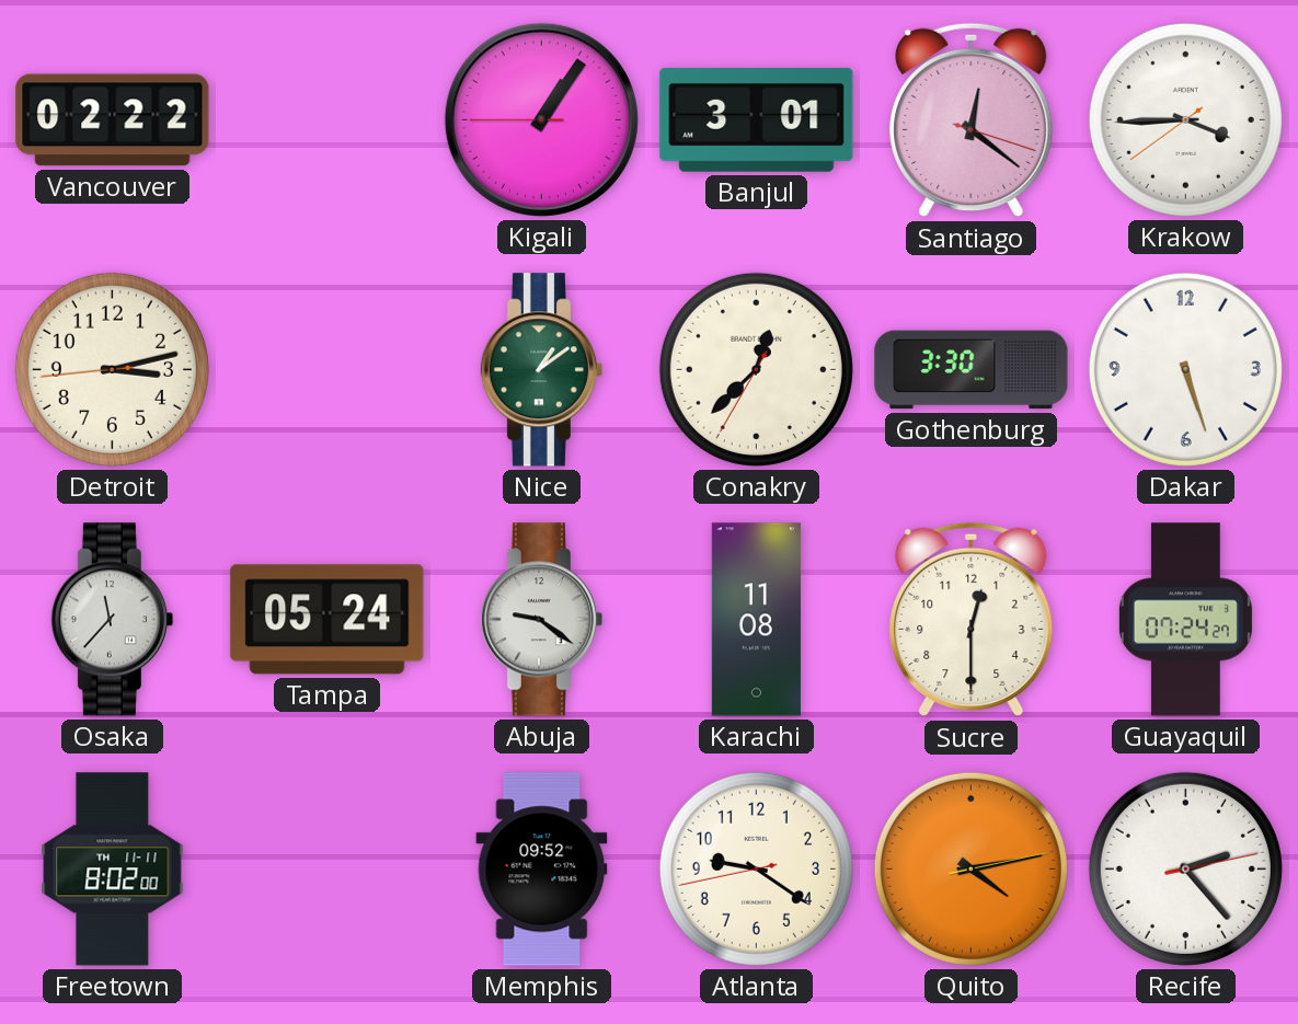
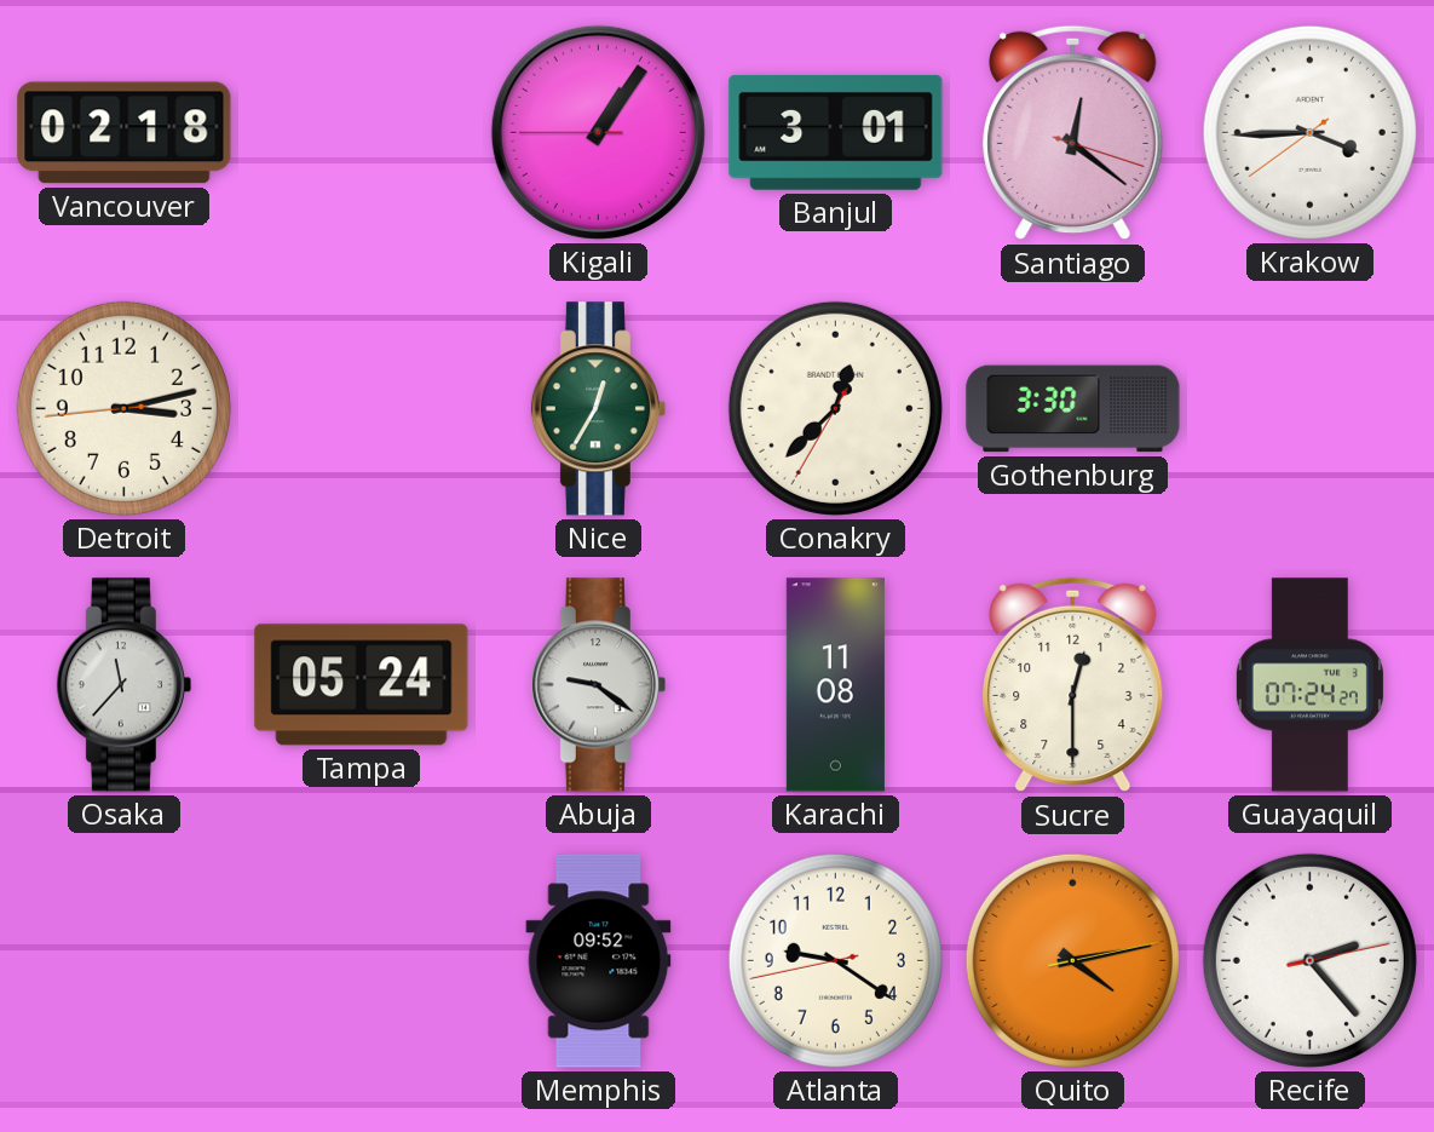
Vancouver: 02:22 -> 02:18 (125, 133)
Nice: 1:09 -> 12:35 (598, 409)
Dakar: 5:27 -> none (1185, 369)
Freetown: 8:02 -> none (113, 870)
